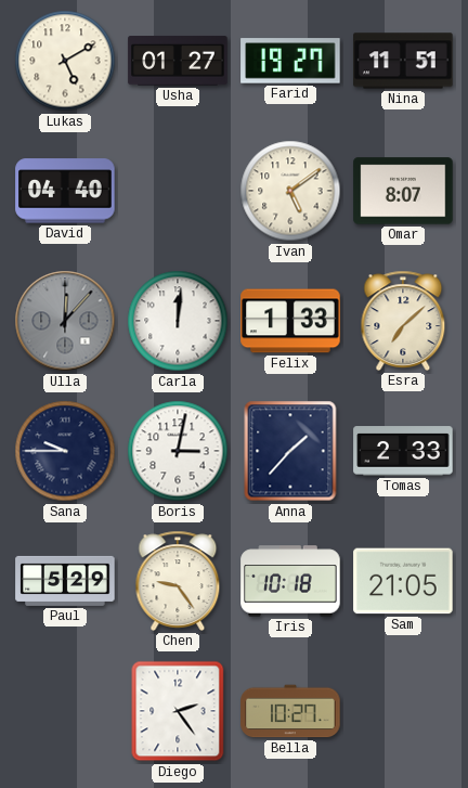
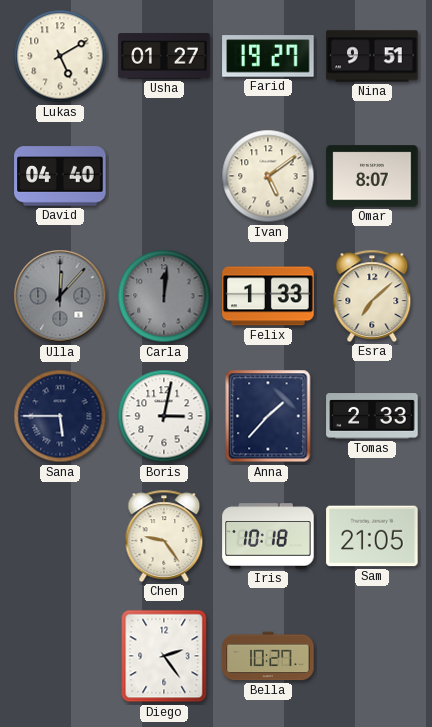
Nina: 11:51 -> 9:51 (372, 56)
Carla dial: white -> grey (164, 296)
Sana: 9:45 -> 5:45 (60, 416)
Paul: 5:29 -> none (65, 581)
